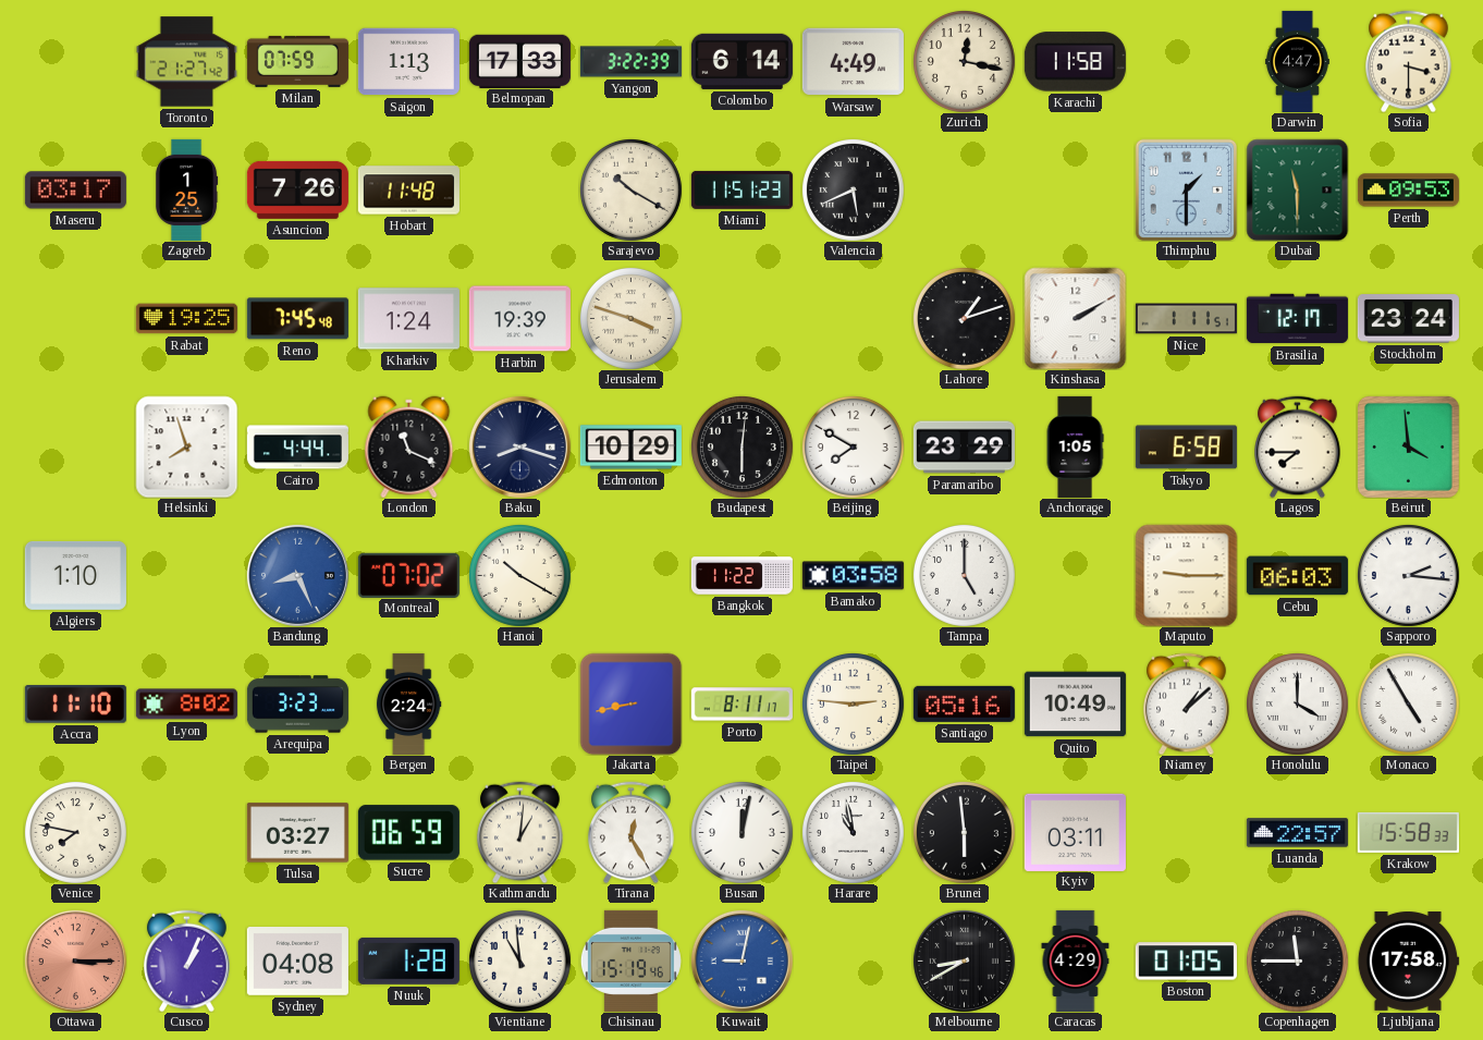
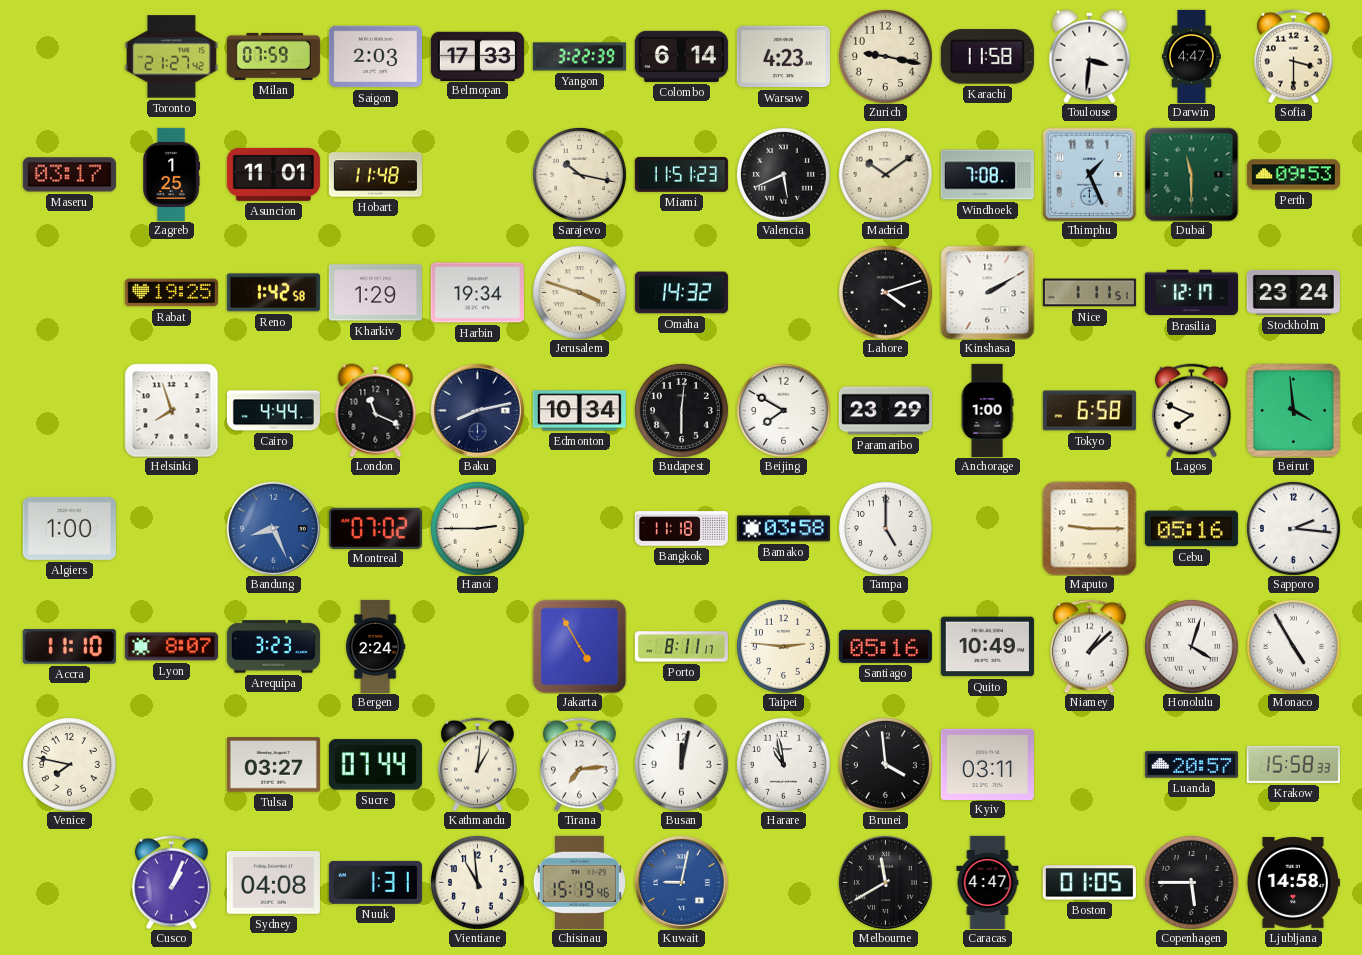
Saigon: 1:13 -> 2:03 (375, 57)
Warsaw: 4:49 -> 4:23 (783, 57)
Zurich: 12:17 -> 9:17 (885, 56)
Toulouse: none -> 3:31 (1090, 56)
Asuncion: 7:26 -> 11:01 (273, 174)
Sarajevo: 10:20 -> 10:17 (579, 174)
Madrid: none -> 10:09 (885, 174)
Windhoek: none -> 7:08 (987, 175)
Thimphu: 1:30 -> 1:26 (1089, 174)
Reno: 7:45 -> 1:42 (273, 293)
Kharkiv: 1:24 -> 1:29 (375, 293)
Harbin: 19:39 -> 19:34 (477, 293)
Omaha: none -> 14:32 (681, 293)
Lahore: 1:12 -> 4:12 (885, 292)
Baku: 8:18 -> 8:13 (477, 410)
Edmonton: 10:29 -> 10:34 (579, 411)
Anchorage: 1:05 -> 1:00 (987, 410)
Lagos: 7:45 -> 7:49 (1192, 410)
Algiers: 1:10 -> 1:00 (69, 528)
Hanoi: 10:20 -> 2:45 (477, 528)
Bangkok: 11:22 -> 11:18 (681, 529)
Cebu: 06:03 -> 05:16 (1191, 529)
Lyon: 8:02 -> 8:07 (171, 647)
Jakarta: 8:43 -> 4:55 (579, 646)
Honolulu: 4:00 -> 4:03 (1191, 646)
Sucre: 06:59 -> 07:44 (375, 765)
Tirana: 12:25 -> 7:14 (580, 764)
Brunei: 5:59 -> 3:59 (885, 764)
Luanda: 22:57 -> 20:57 (1191, 765)
Ottawa: 3:15 -> none (75, 961)
Nuuk: 1:28 -> 1:31 (375, 882)
Melbourne: 8:40 -> 11:40 (885, 882)
Caracas: 4:29 -> 4:47 (988, 882)
Copenhagen: 11:45 -> 5:45 (1191, 882)
Ljubljana: 17:58 -> 14:58 (1293, 882)
